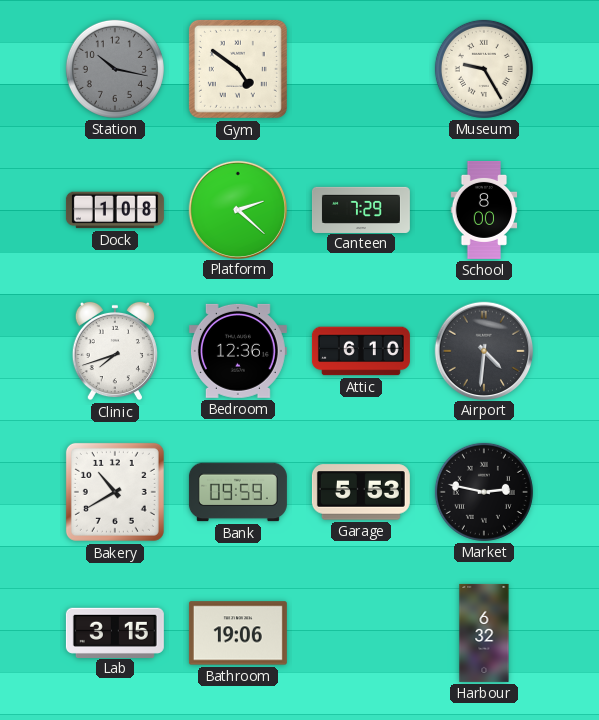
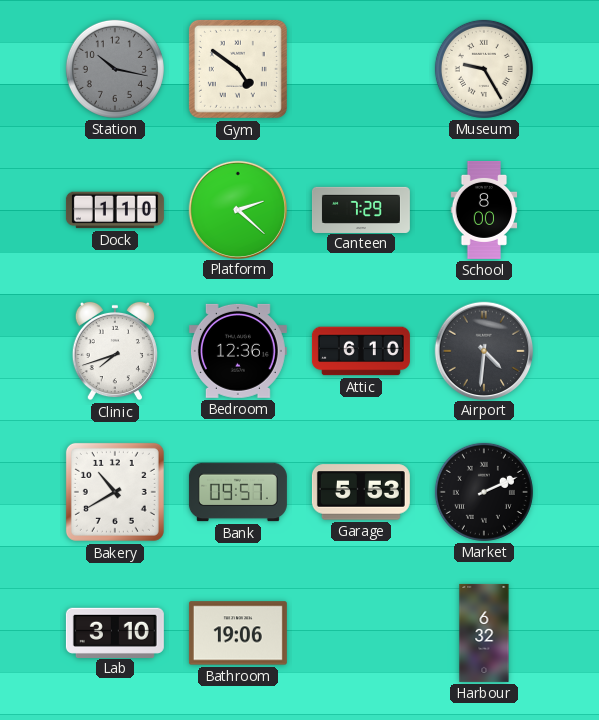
Dock: 1:08 -> 1:10 (115, 210)
Bank: 09:59 -> 09:57 (238, 492)
Market: 2:47 -> 2:11 (484, 492)
Lab: 3:15 -> 3:10 (115, 632)
